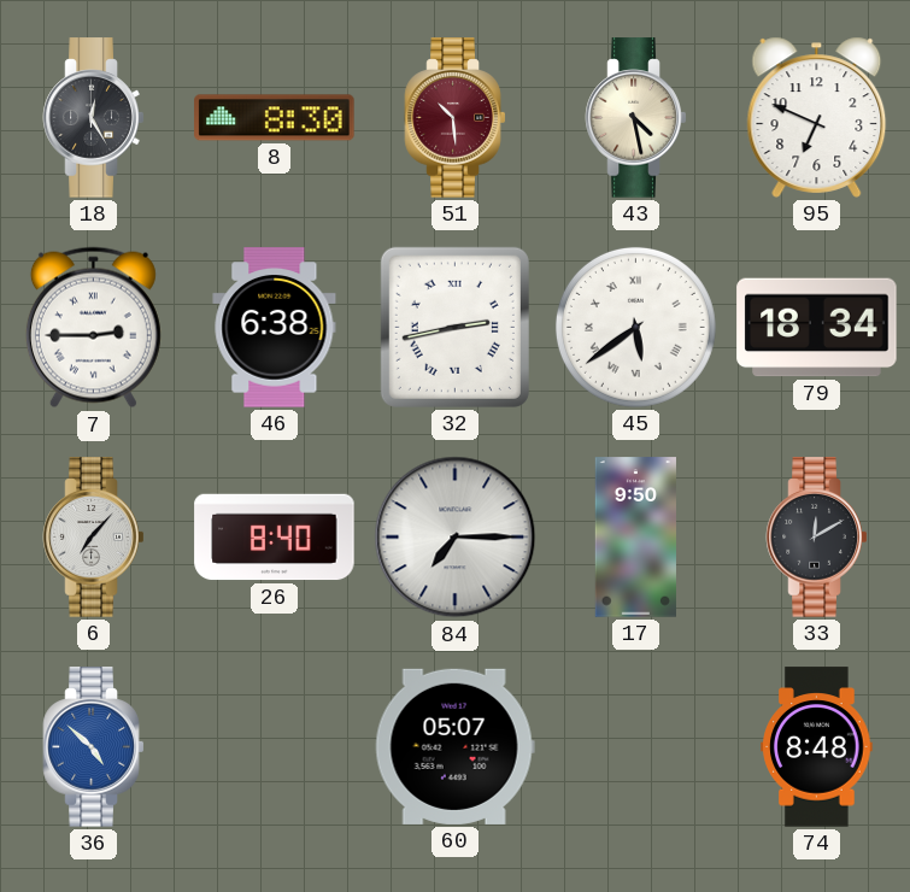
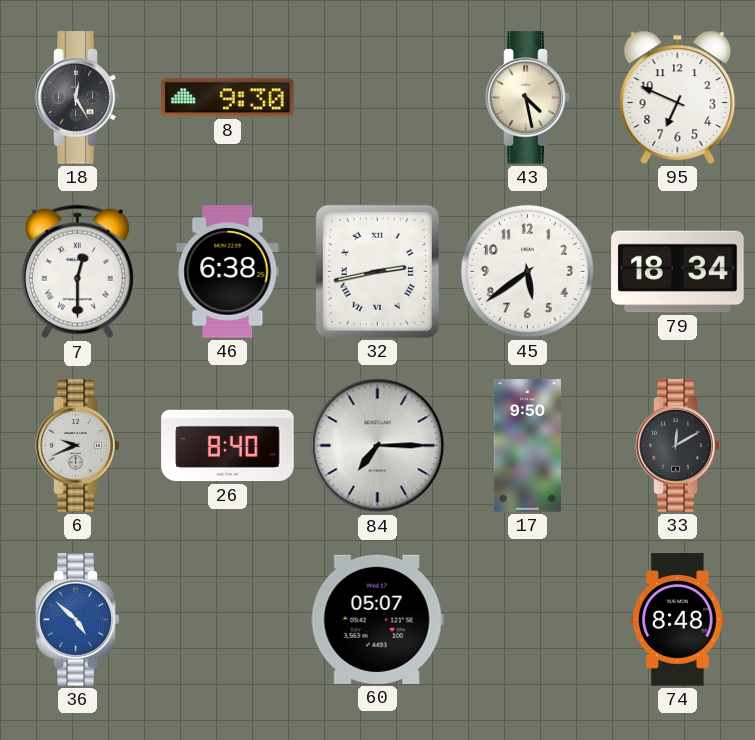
8: 8:30 -> 9:30 (228, 98)
51: 10:29 -> none (456, 118)
7: 2:45 -> 12:30 (77, 272)
45 numerals: Roman -> Arabic (527, 271)
6: 7:07 -> 9:41 (78, 446)
